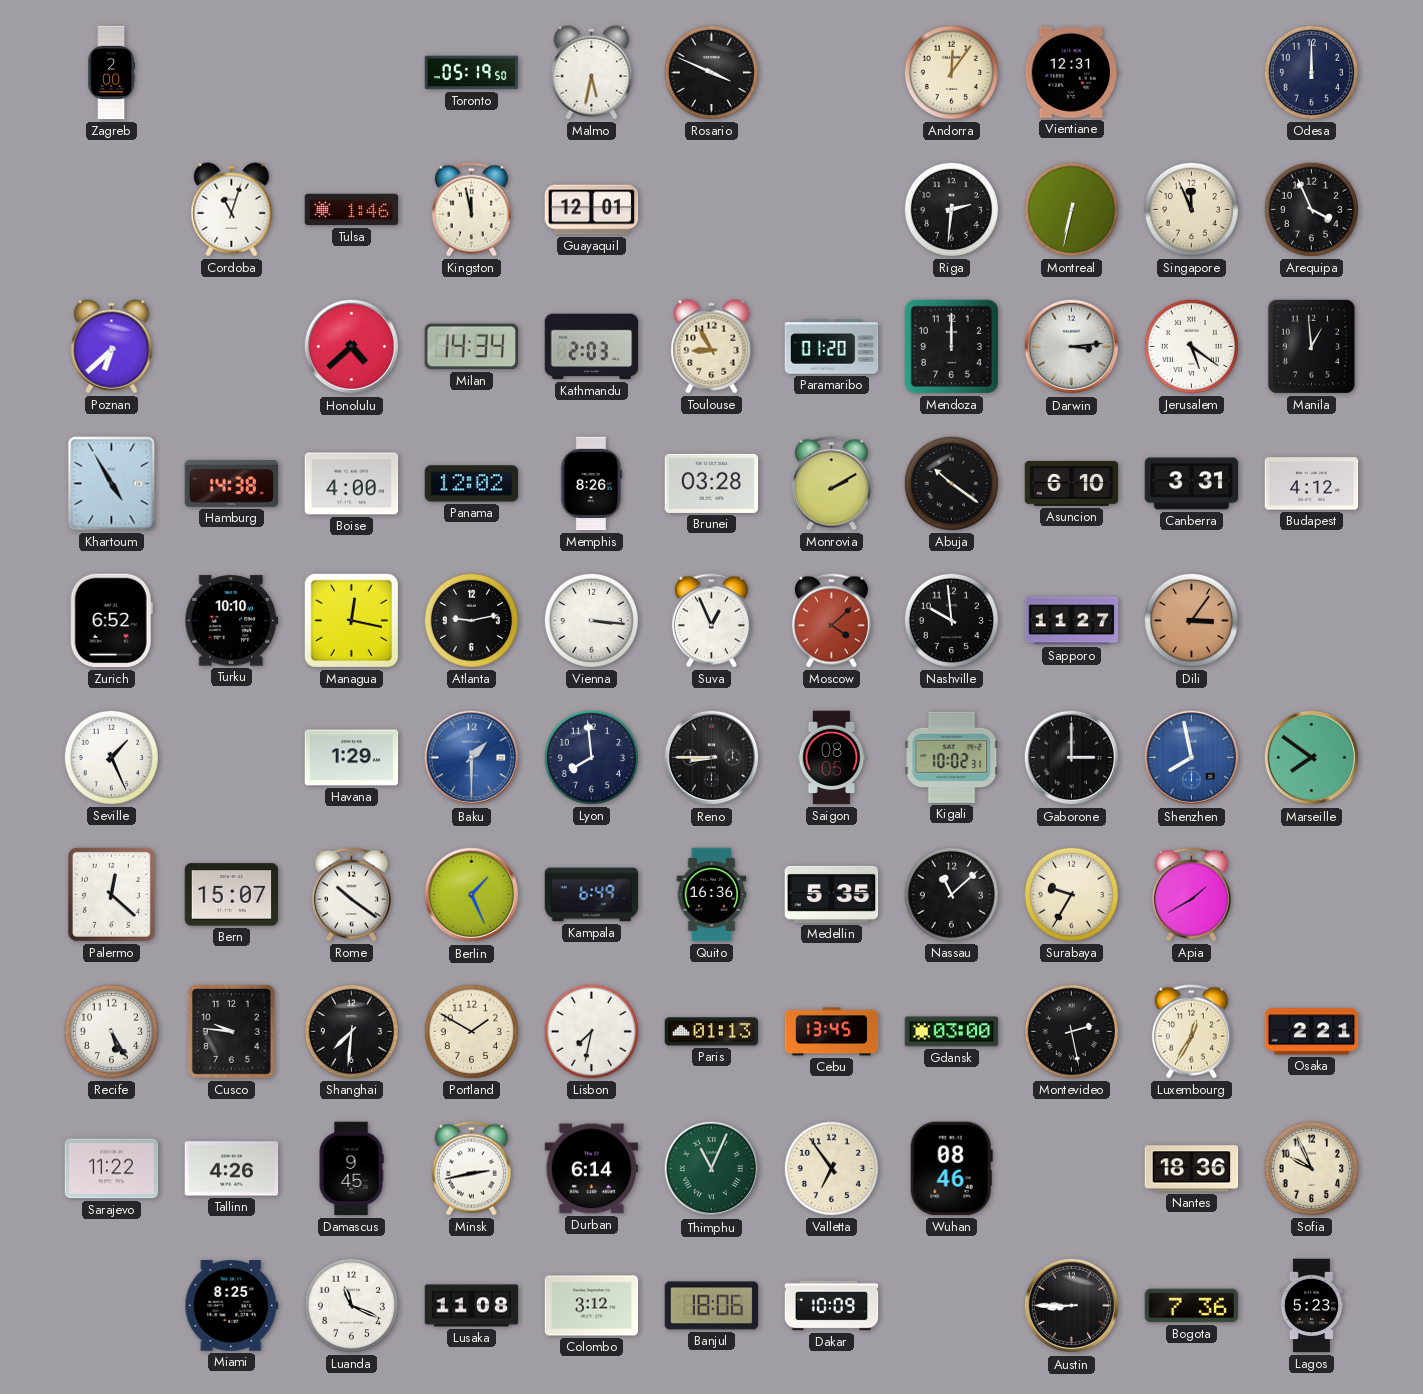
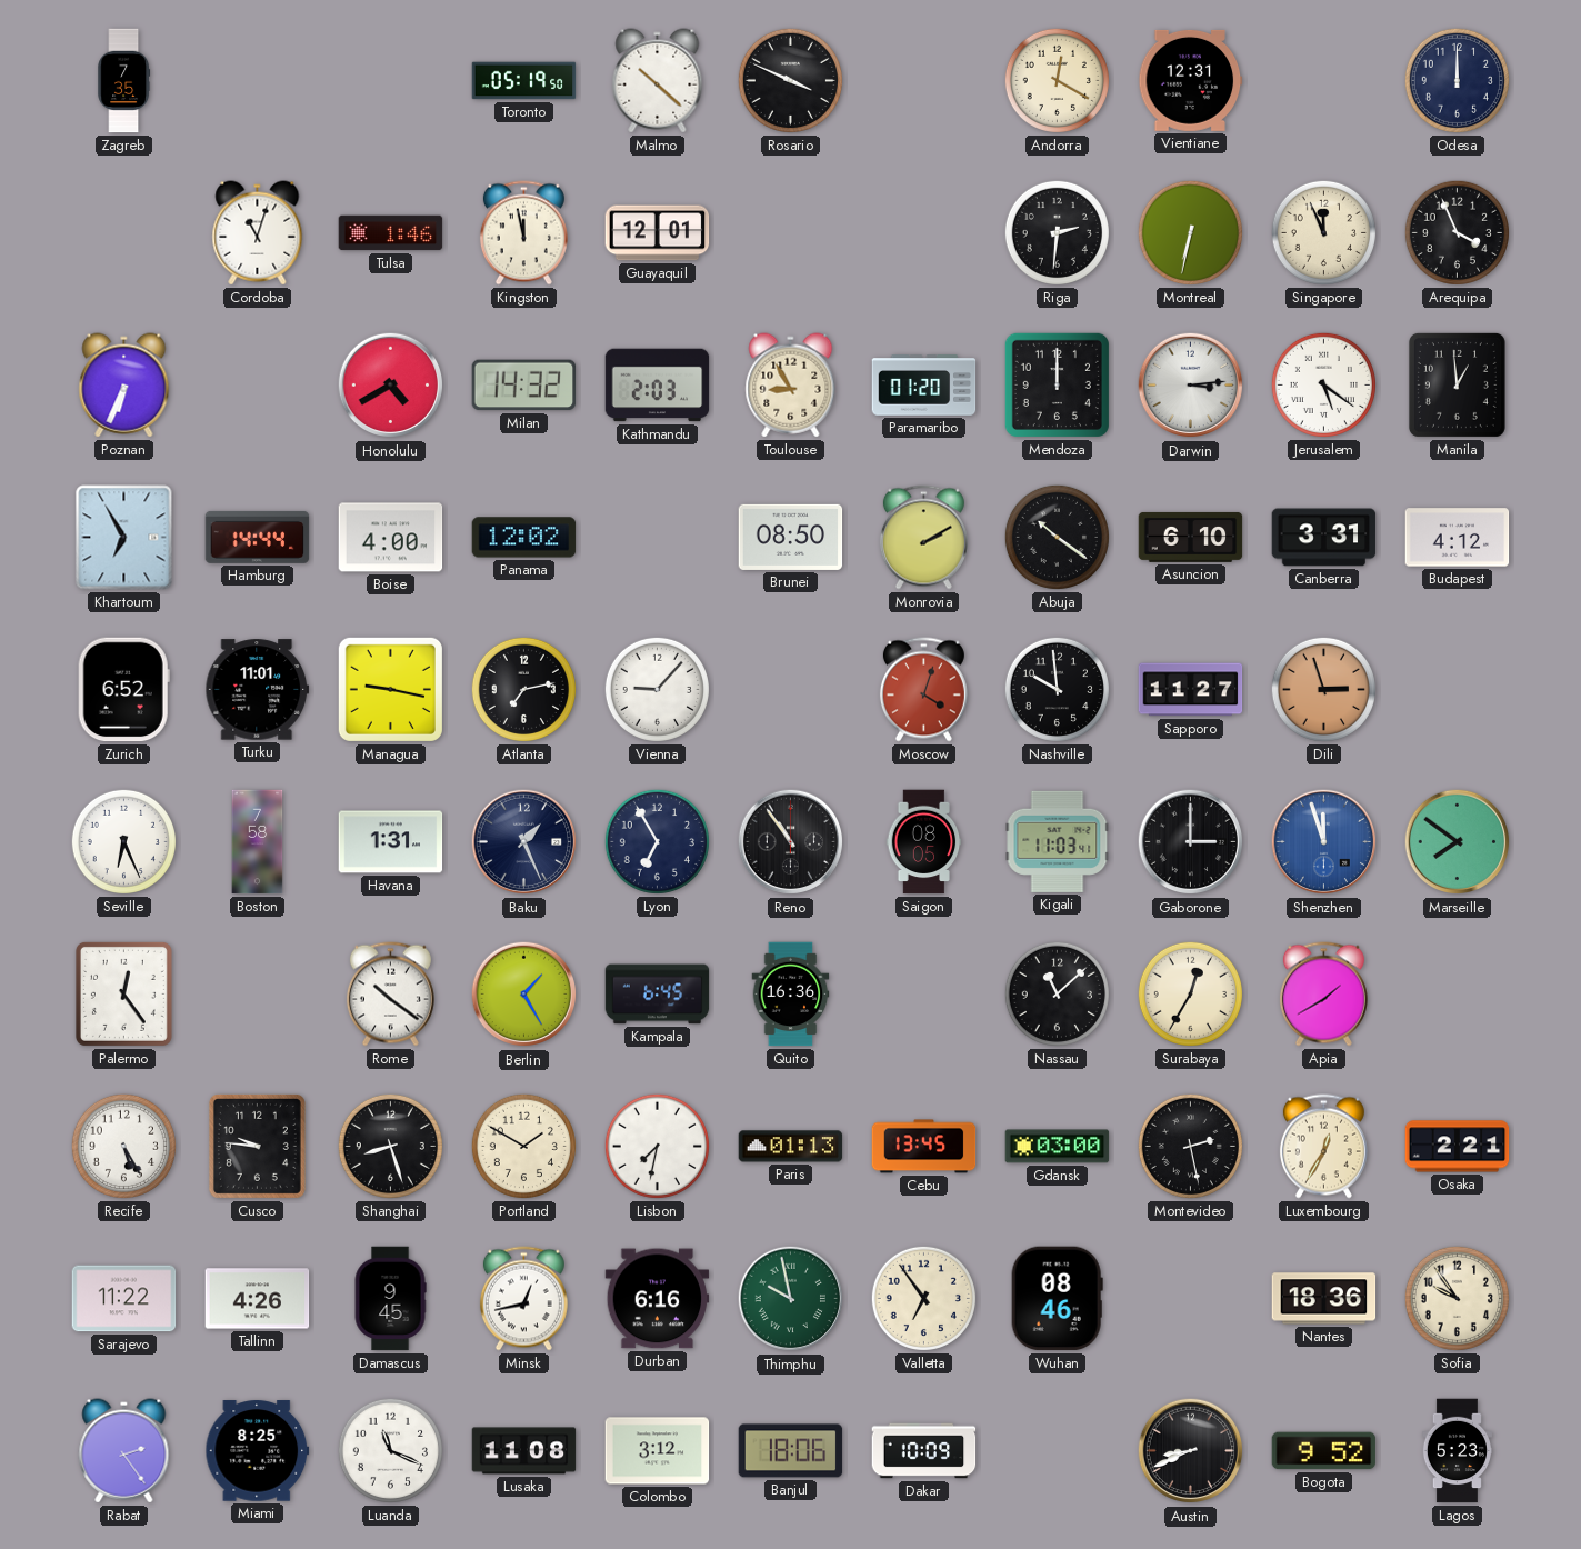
Zagreb: 2:00 -> 7:35 (124, 81)
Malmo: 5:32 -> 10:22 (658, 81)
Andorra: 12:06 -> 12:20 (1057, 80)
Poznan: 6:38 -> 6:34 (124, 386)
Honolulu: 4:38 -> 4:40 (391, 386)
Milan: 14:34 -> 14:32 (524, 386)
Khartoum: 4:55 -> 6:55 (124, 538)
Hamburg: 14:38 -> 14:44 (258, 537)
Memphis: 8:26 -> none (591, 484)
Brunei: 03:28 -> 08:50 (791, 537)
Turku: 10:10 -> 11:01 (258, 690)
Managua: 12:17 -> 9:17 (390, 689)
Atlanta: 9:13 -> 7:13 (523, 689)
Vienna: 3:16 -> 9:07 (657, 689)
Suva: 12:56 -> none (711, 621)
Moscow: 4:08 -> 4:03 (923, 690)
Dili: 3:06 -> 2:57 (1323, 689)
Seville: 1:26 -> 6:26 (123, 841)
Boston: none -> 7:58 (258, 842)
Havana: 1:29 -> 1:31 (391, 842)
Baku: 1:30 -> 1:26 (524, 842)
Baku dial: blue -> navy (524, 842)
Lyon: 7:59 -> 6:55 (657, 841)
Reno: 8:45 -> 10:54 (791, 842)
Kigali: 10:02 -> 11:03 (1058, 841)
Shenzhen: 7:58 -> 11:57 (1324, 842)
Palermo: 12:22 -> 12:24 (123, 993)
Bern: 15:07 -> none (232, 895)
Berlin: 1:26 -> 1:25 (524, 995)
Kampala: 6:49 -> 6:45 (658, 995)
Medellin: 5:35 -> none (832, 894)
Surabaya: 9:35 -> 12:35 (1190, 993)
Shanghai: 7:31 -> 8:27 (390, 1146)
Minsk: 2:43 -> 12:43 (523, 1299)
Durban: 6:14 -> 6:16 (658, 1299)
Thimphu: 11:04 -> 9:58 (791, 1299)
Sofia: 9:56 -> 9:54 (1457, 1298)
Rabat: none -> 2:24 (124, 1451)
Austin: 8:45 -> 8:41 (1191, 1451)
Bogota: 7:36 -> 9:52 (1324, 1451)
